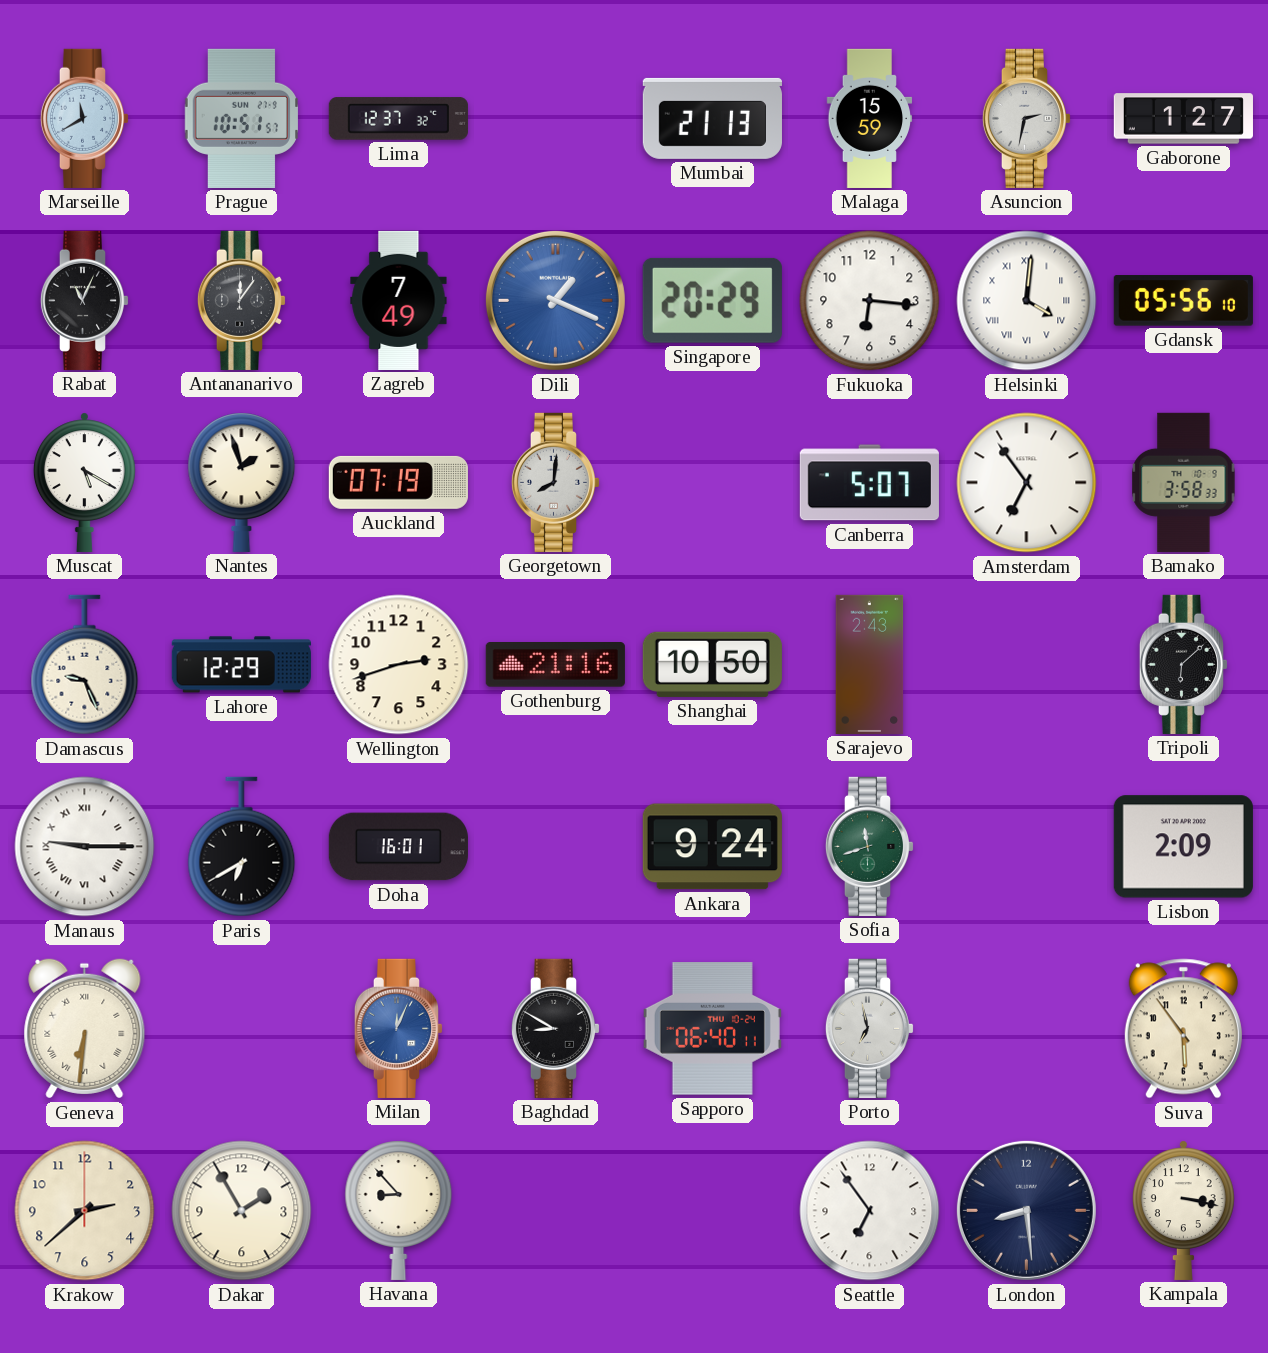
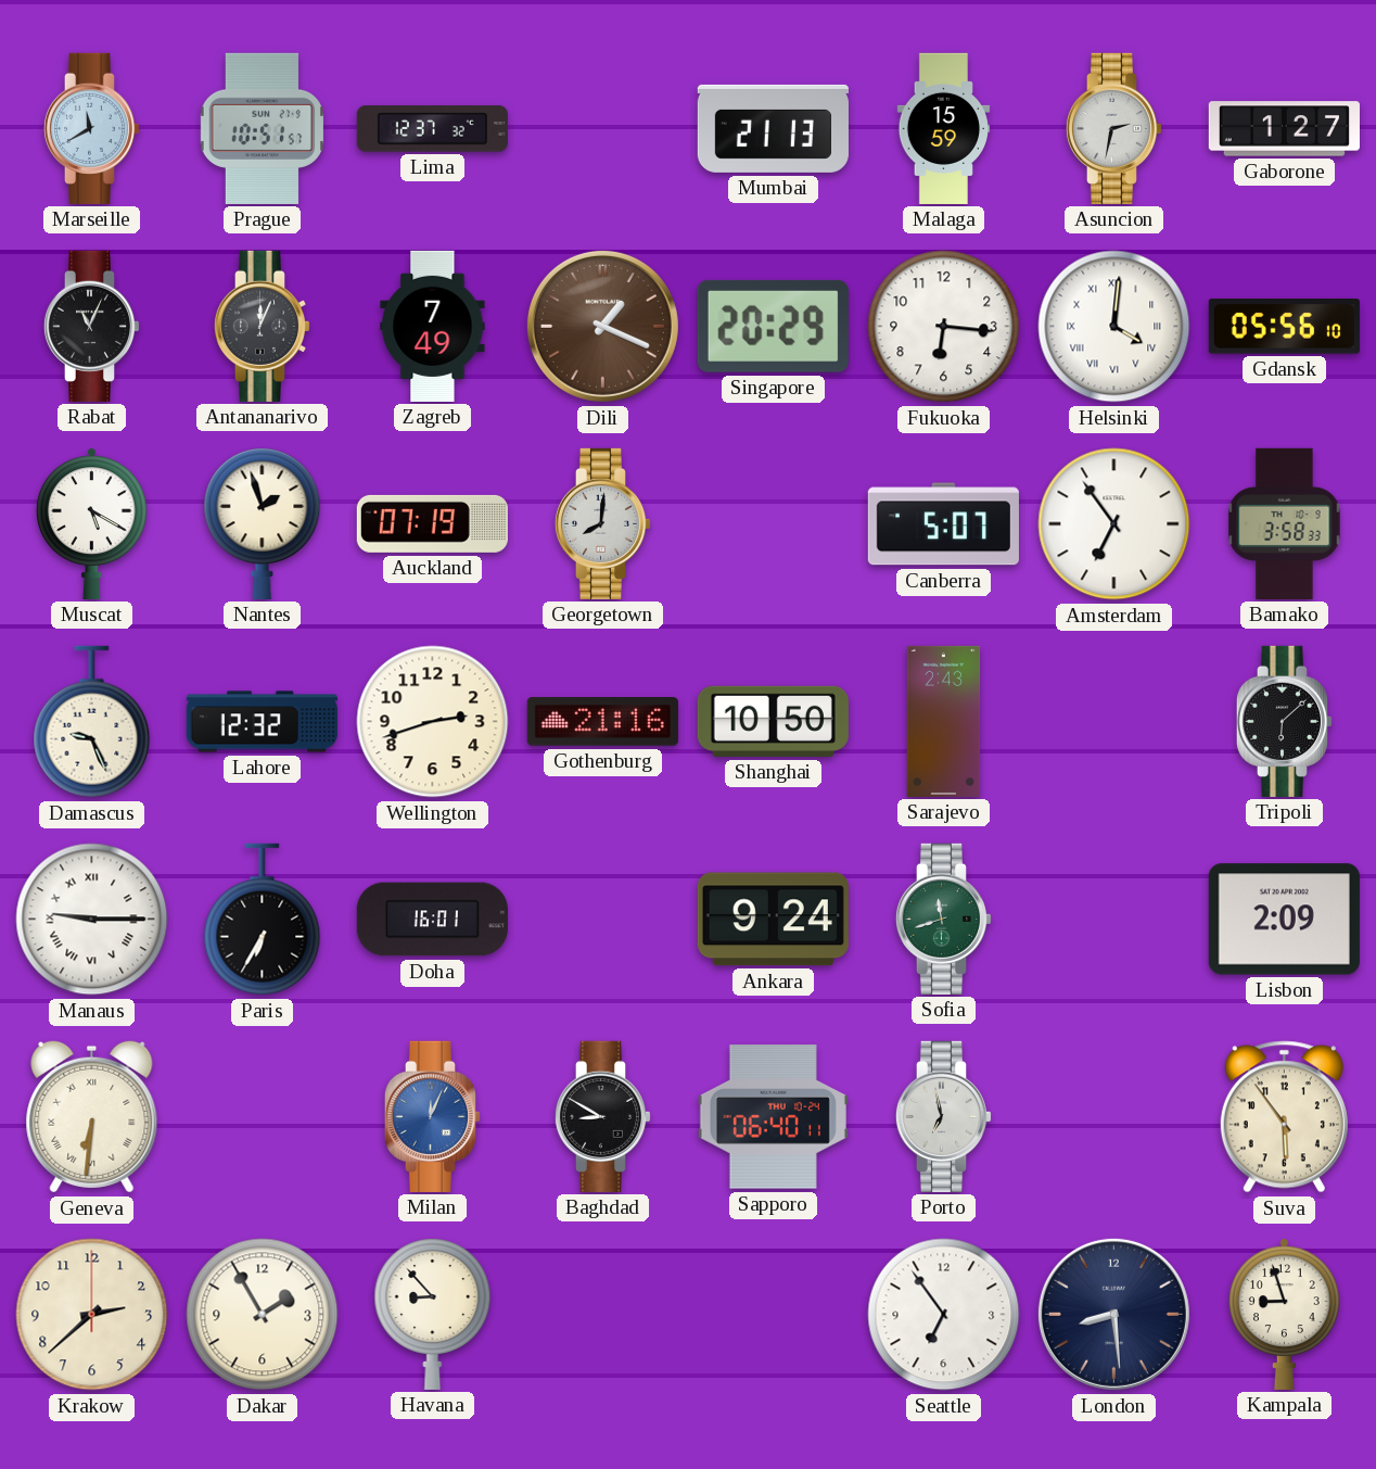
Antananarivo: 12:06 -> 12:04 (263, 326)
Dili dial: blue -> brown (602, 326)
Lahore: 12:29 -> 12:32 (262, 722)
Paris: 6:40 -> 6:35 (263, 920)
Kampala: 3:17 -> 8:57 (1284, 1314)
